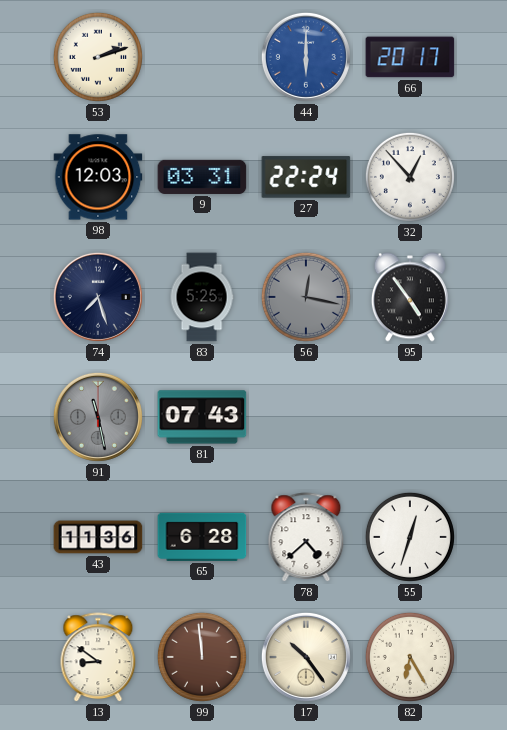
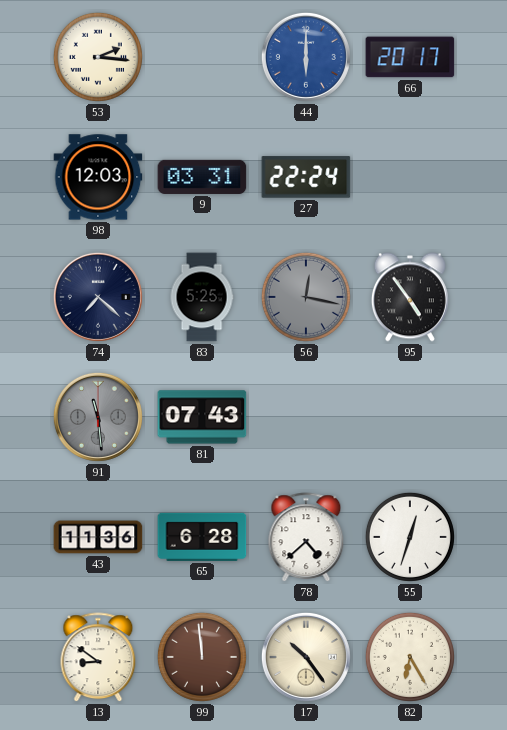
53: 2:12 -> 2:16 (98, 57)
32: 12:53 -> none (410, 177)
74: 7:27 -> 7:22 (98, 297)
91: 11:28 -> 11:29 (98, 417)
